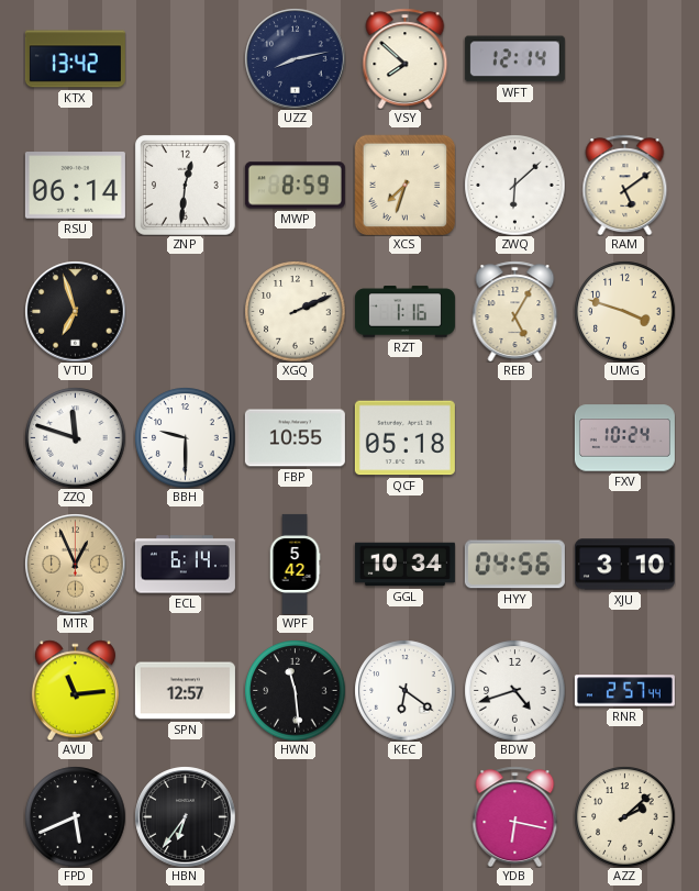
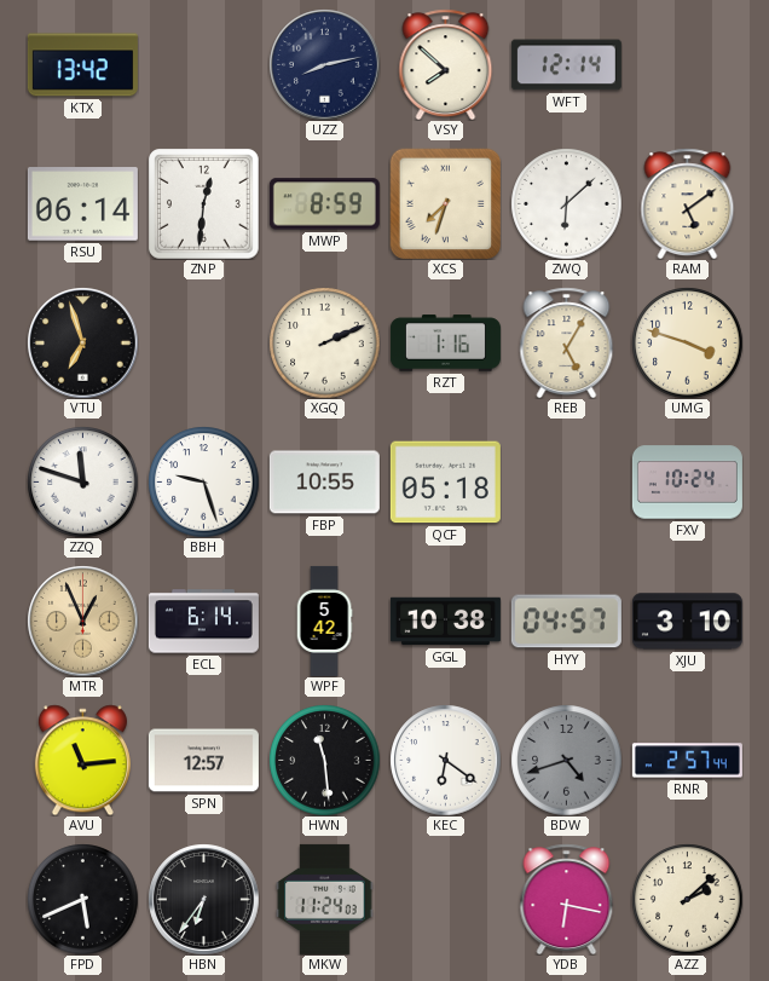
BBH: 9:30 -> 9:27 (203, 481)
GGL: 10:34 -> 10:38 (445, 622)
HYY: 04:56 -> 04:57 (566, 622)
BDW dial: white -> grey (566, 760)
MKW: none -> 11:24 (325, 899)
